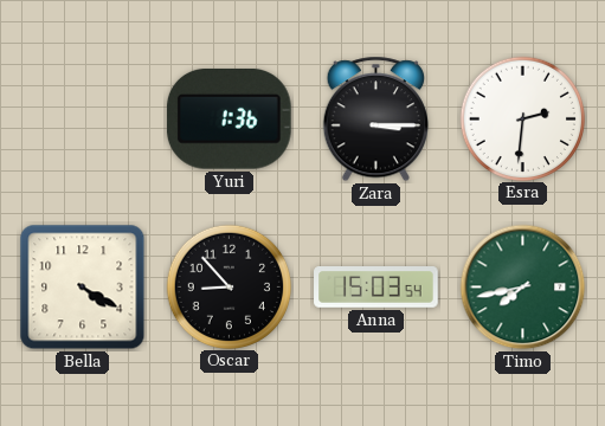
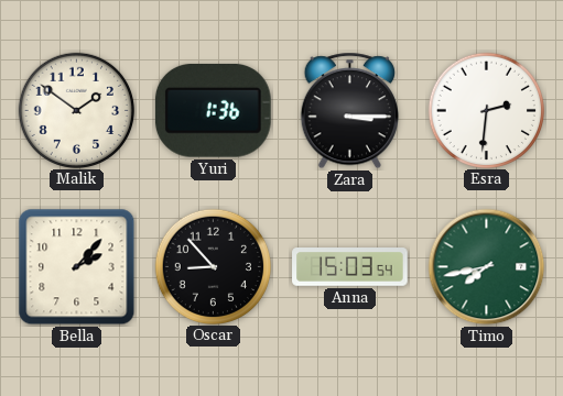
Malik: none -> 1:51 (76, 110)
Bella: 4:20 -> 2:07 (77, 267)
